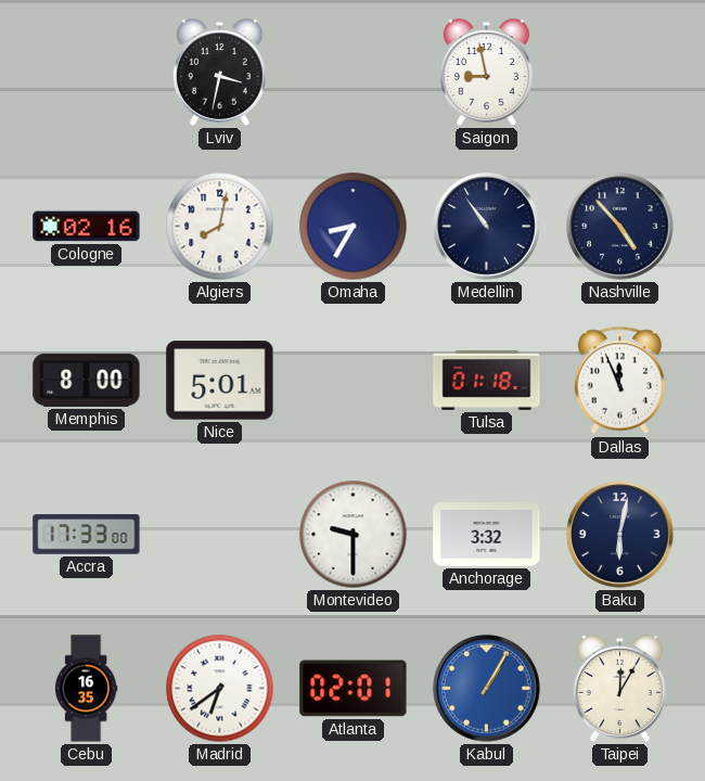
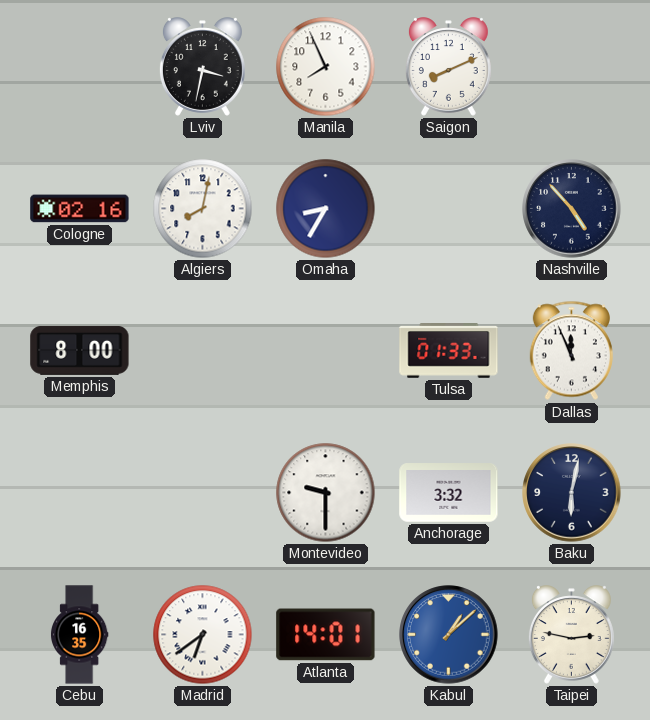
Manila: none -> 7:56 (326, 67)
Saigon: 8:58 -> 8:11 (448, 67)
Medellin: 10:54 -> none (487, 227)
Nice: 5:01 -> none (220, 381)
Tulsa: 01:18 -> 01:33 (449, 351)
Accra: 17:33 -> none (87, 535)
Atlanta: 02:01 -> 14:01 (326, 635)
Kabul: 1:05 -> 1:08 (449, 635)
Taipei: 12:05 -> 2:47 (571, 635)
